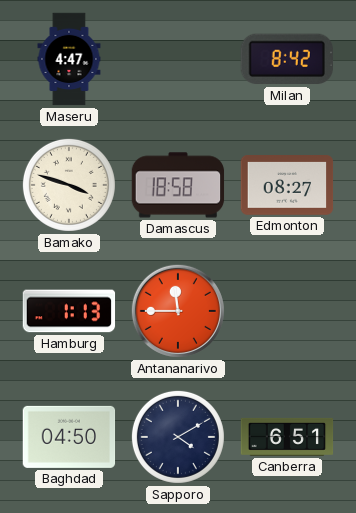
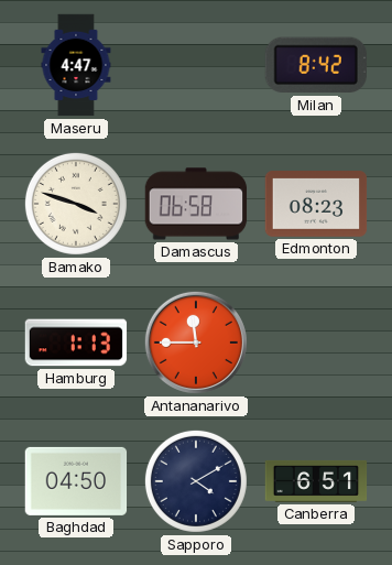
Damascus: 18:58 -> 06:58 (196, 204)
Edmonton: 08:27 -> 08:23 (316, 205)
